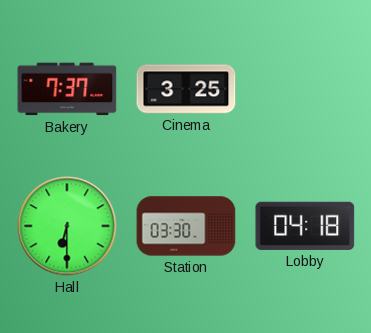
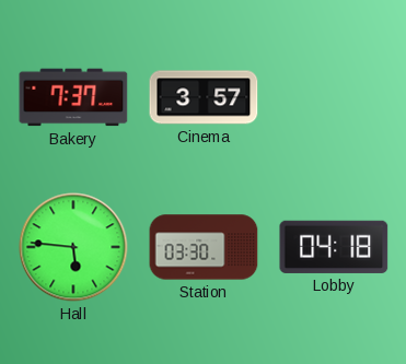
Cinema: 3:25 -> 3:57 (204, 97)
Hall: 6:30 -> 5:46 (73, 247)
